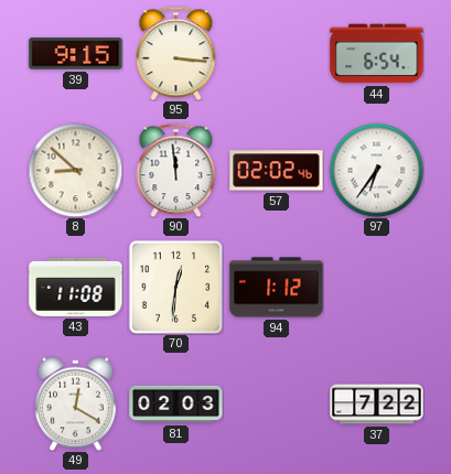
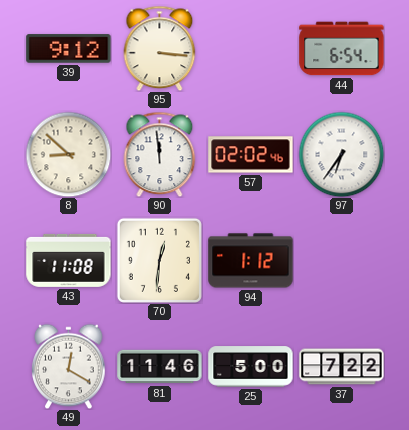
39: 9:15 -> 9:12 (69, 49)
81: 02:03 -> 11:46 (160, 367)
25: none -> 5:00 (251, 367)
